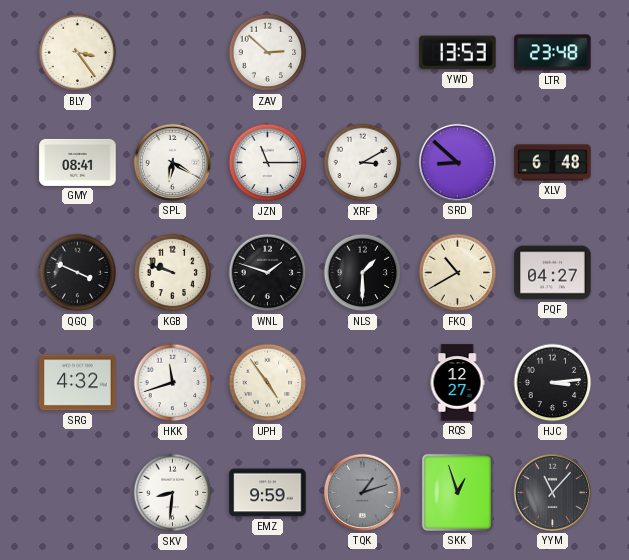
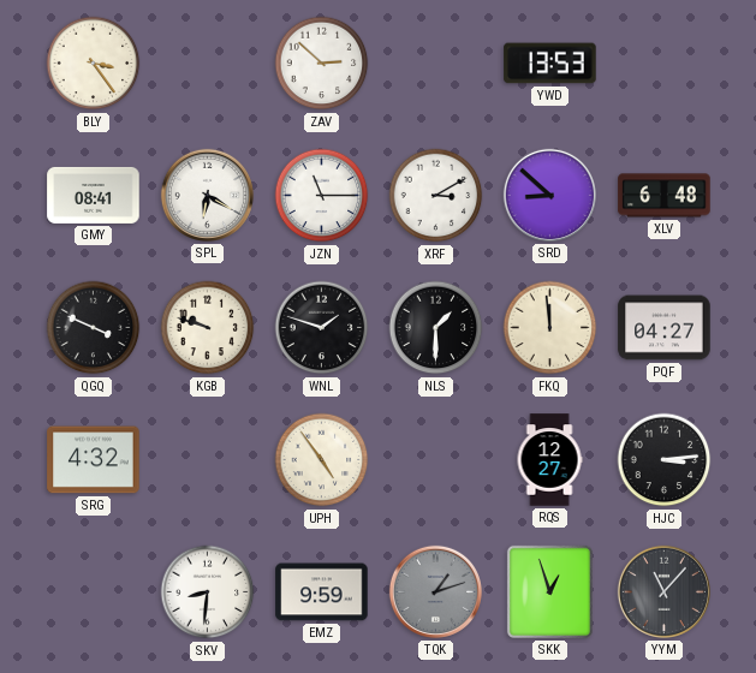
LTR: 23:48 -> none (553, 53)
FKQ: 10:40 -> 11:59 (550, 328)
HKK: 11:42 -> none (173, 383)
